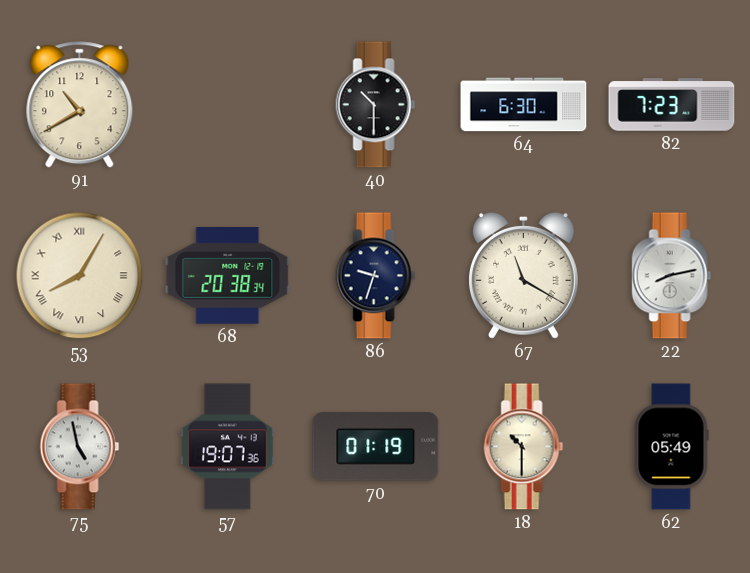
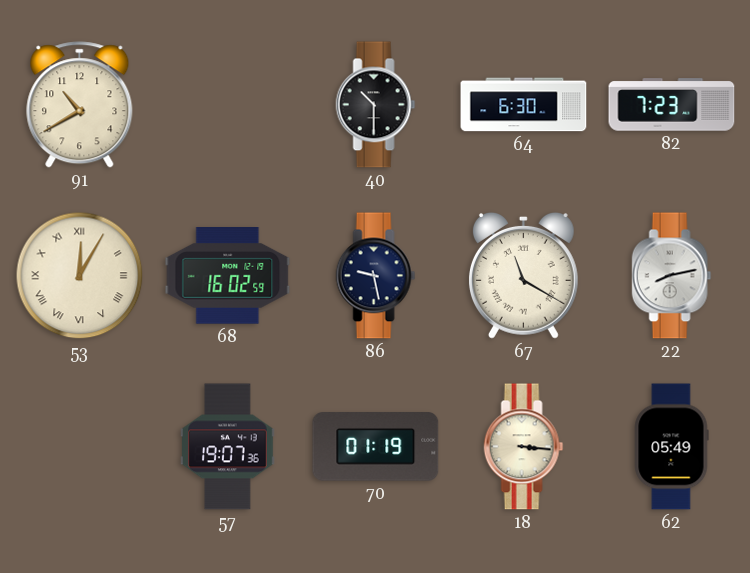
53: 8:05 -> 12:05 (80, 276)
68: 20:38 -> 16:02 (228, 276)
86: 9:33 -> 9:28 (376, 276)
75: 4:58 -> none (80, 447)
18: 10:30 -> 3:16 (524, 447)
